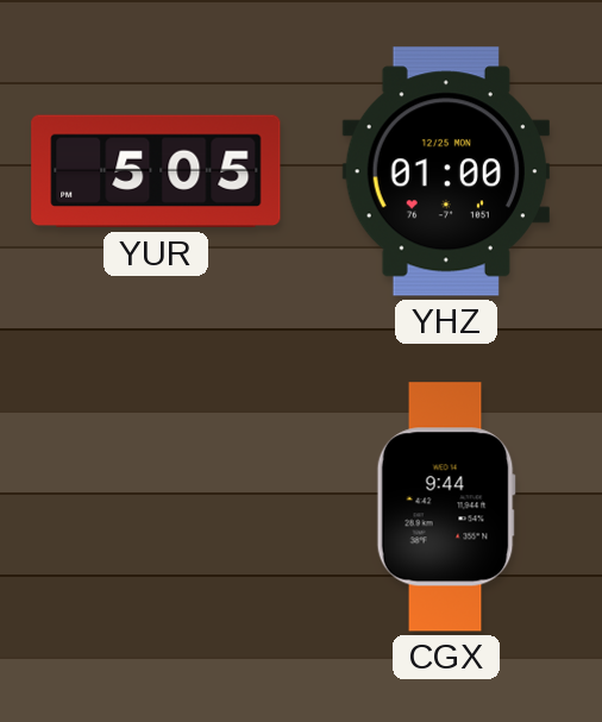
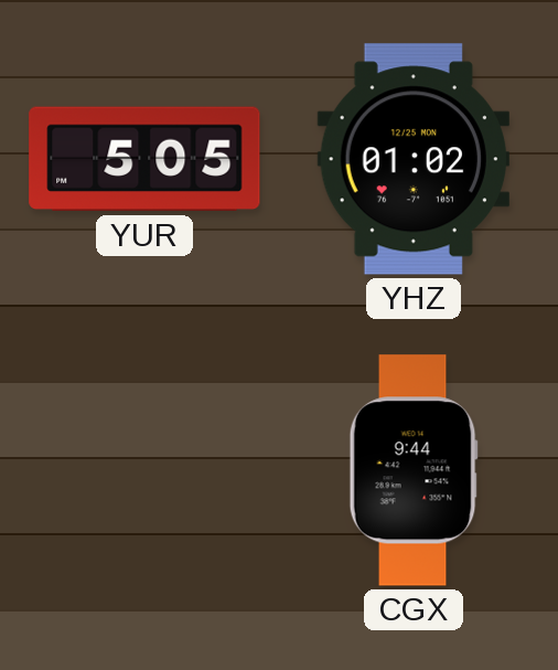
YHZ: 01:00 -> 01:02 (414, 159)
